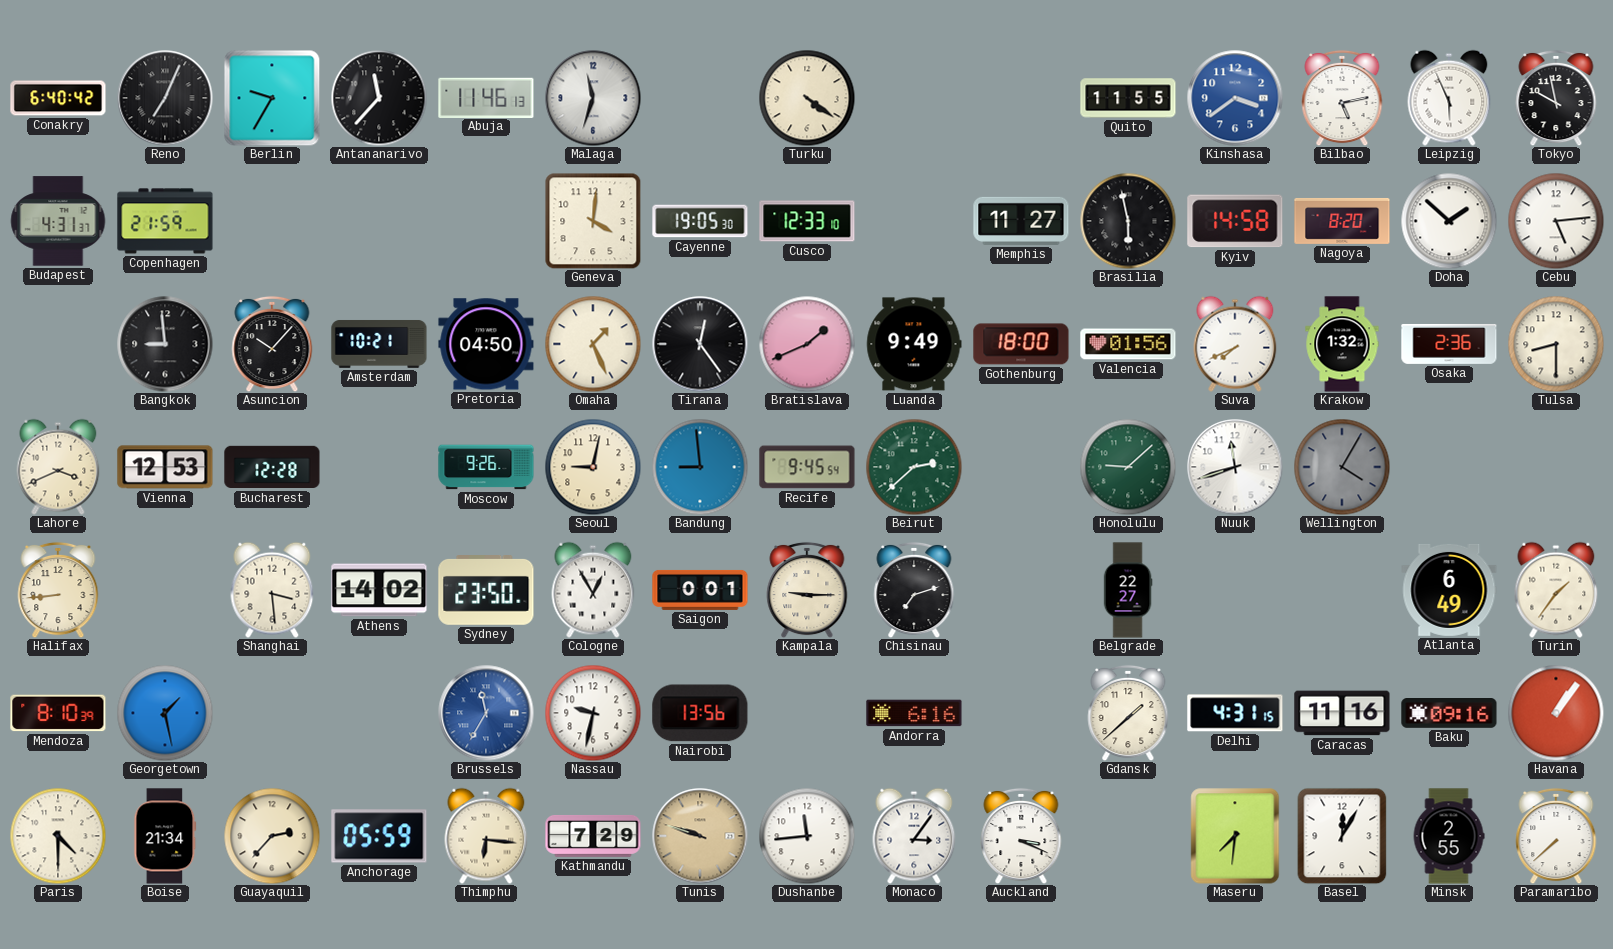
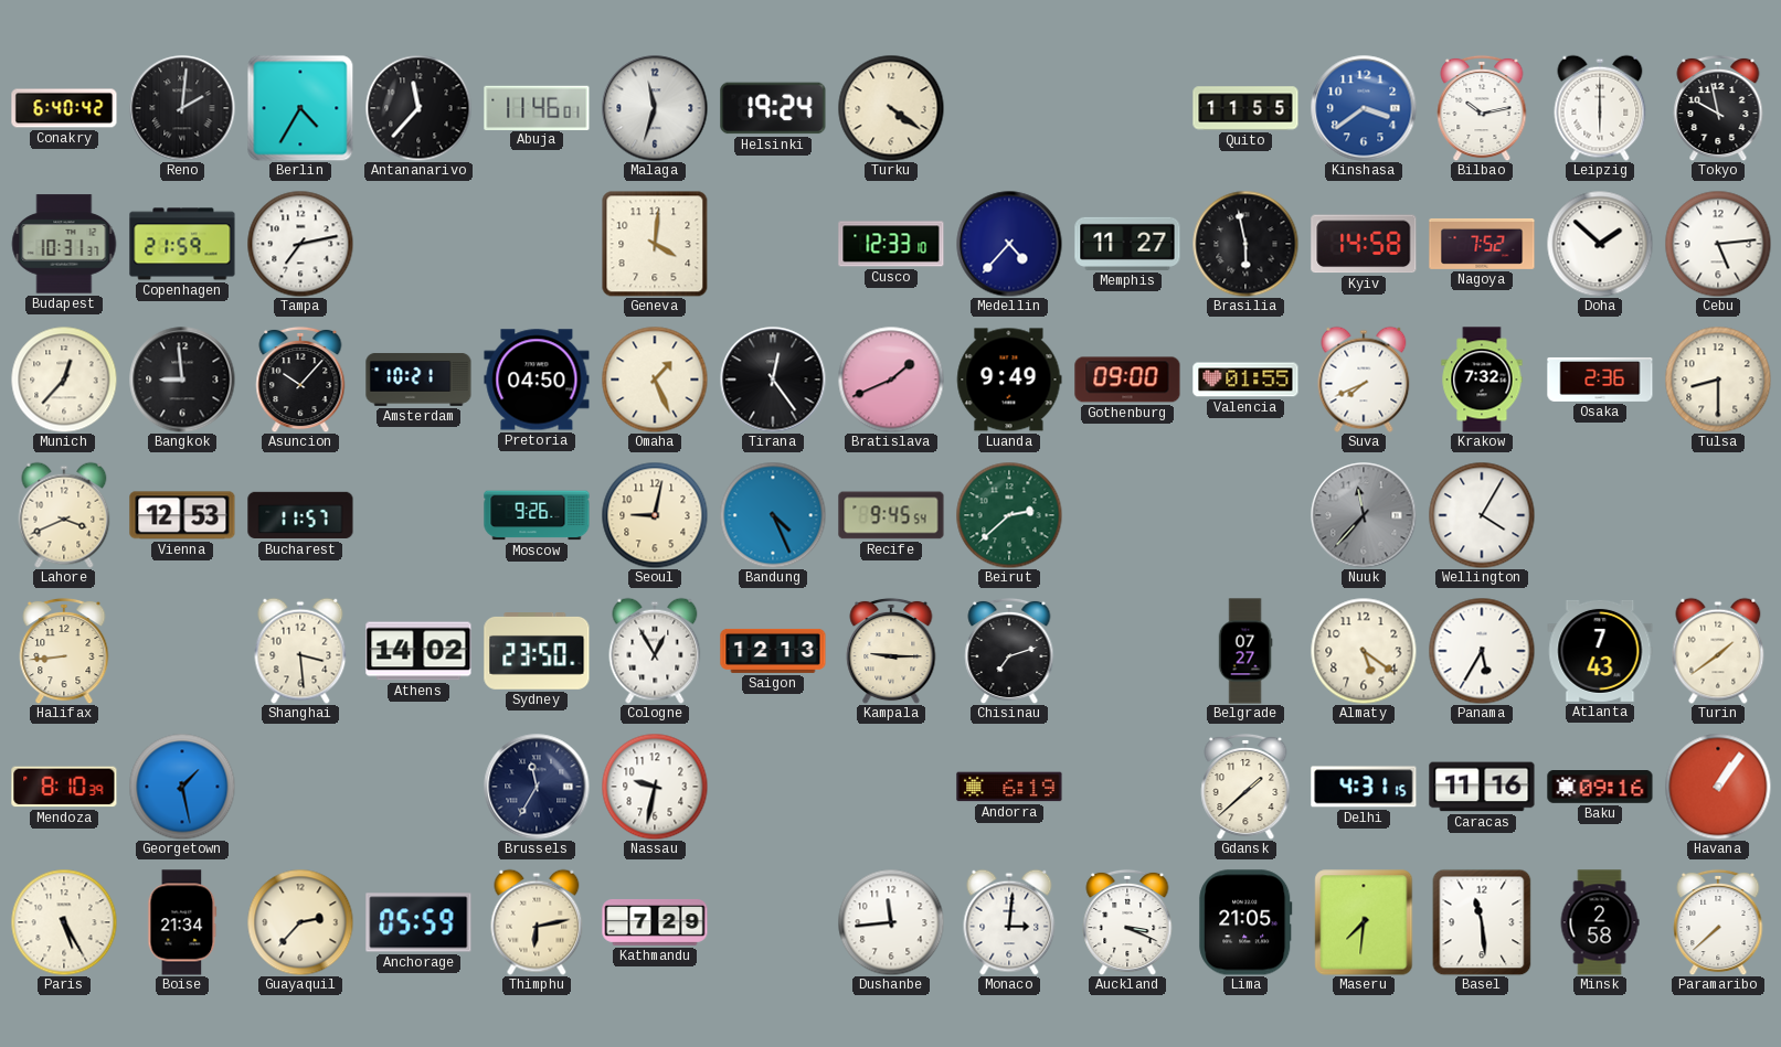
Reno: 7:04 -> 2:01 (182, 108)
Berlin: 9:35 -> 4:35 (300, 108)
Abuja: 11:46:13 -> 11:46:01 (537, 107)
Helsinki: none -> 19:24 (773, 108)
Bilbao: 5:13 -> 10:13 (1482, 108)
Leipzig: 5:56 -> 6:00 (1600, 108)
Budapest: 4:31 -> 10:31 (64, 244)
Tampa: none -> 7:13 (300, 244)
Cayenne: 19:05 -> none (700, 221)
Medellin: none -> 4:37 (1009, 244)
Nagoya: 8:20 -> 7:52 (1482, 244)
Munich: none -> 12:37 (64, 380)
Gothenburg: 18:00 -> 09:00 (1127, 380)
Valencia: 01:56 -> 01:55 (1245, 380)
Krakow: 1:32 -> 7:32 (1482, 380)
Bucharest: 12:28 -> 11:57 (300, 515)
Bandung: 8:59 -> 4:26 (773, 515)
Honolulu: 9:08 -> none (1128, 467)
Nuuk: 11:42 -> 11:37 (1364, 515)
Nuuk dial: white -> grey (1364, 515)
Wellington dial: grey -> white (1482, 515)
Saigon: 0:01 -> 12:13 (773, 651)
Belgrade: 22:27 -> 07:27 (1245, 651)
Almaty: none -> 5:21 (1364, 651)
Panama: none -> 5:35 (1482, 651)
Atlanta: 6:49 -> 7:43 (1600, 651)
Turin: 1:36 -> 1:39 (1718, 651)
Brussels dial: blue -> navy (537, 787)
Nairobi: 13:56 -> none (700, 713)
Andorra: 6:16 -> 6:19 (1009, 787)
Paris: 4:30 -> 5:25 (64, 922)
Thimphu: 6:16 -> 6:13 (537, 922)
Tunis: 9:48 -> none (700, 836)
Monaco: 3:06 -> 3:01 (1009, 922)
Lima: none -> 21:05 (1245, 922)
Basel: 12:05 -> 11:29 (1482, 922)
Minsk: 2:55 -> 2:58 (1600, 922)
